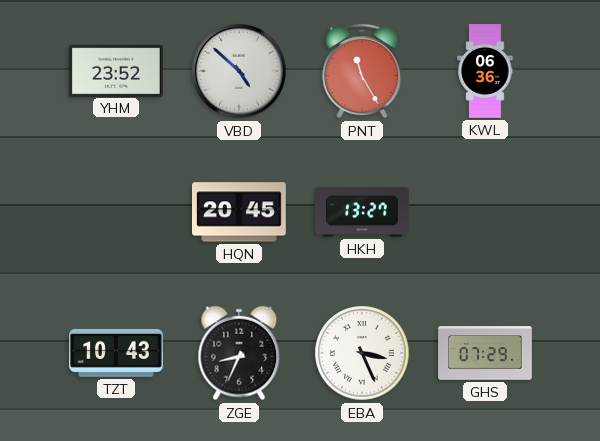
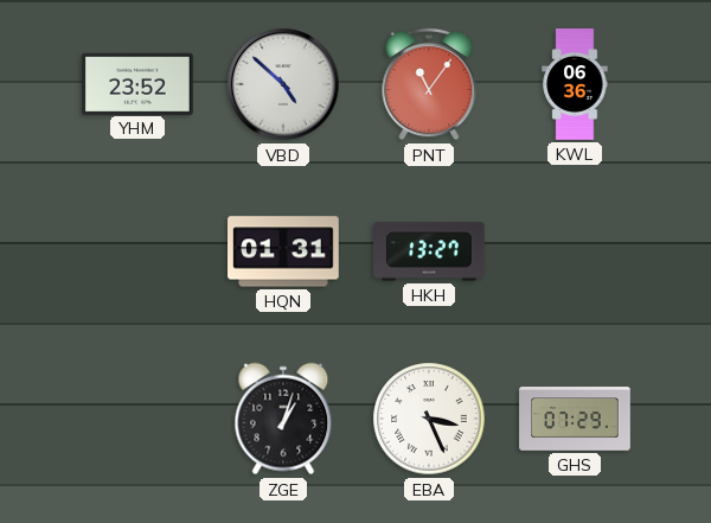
PNT: 11:25 -> 11:06 (429, 84)
HQN: 20:45 -> 01:31 (283, 251)
TZT: 10:43 -> none (116, 353)
ZGE: 8:34 -> 1:03 (283, 419)
